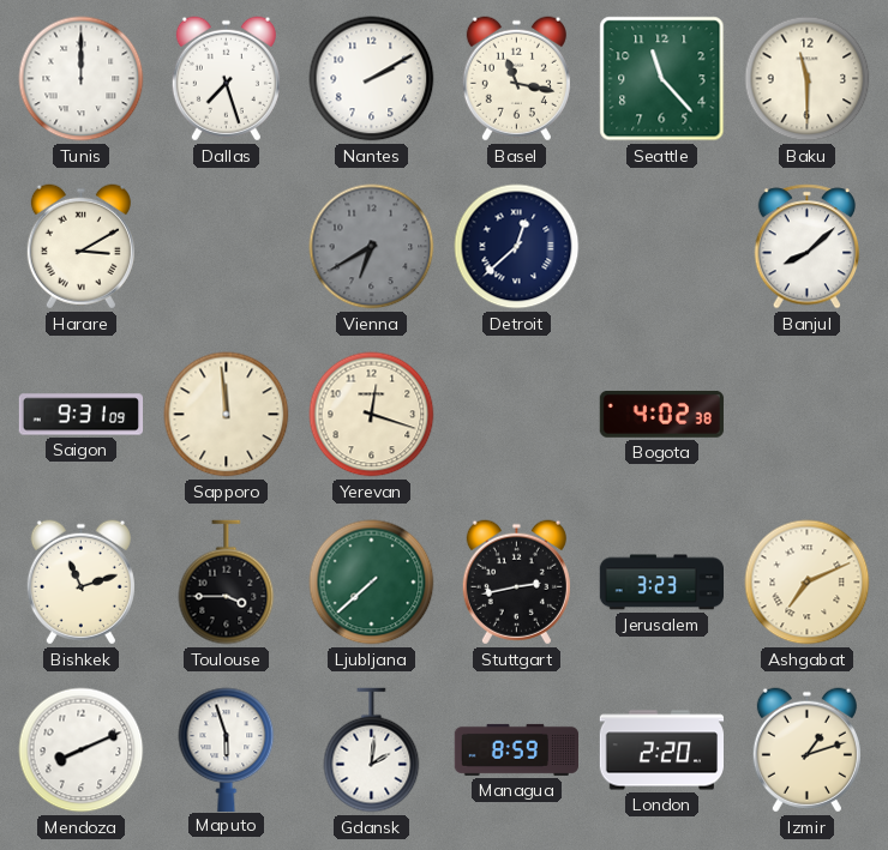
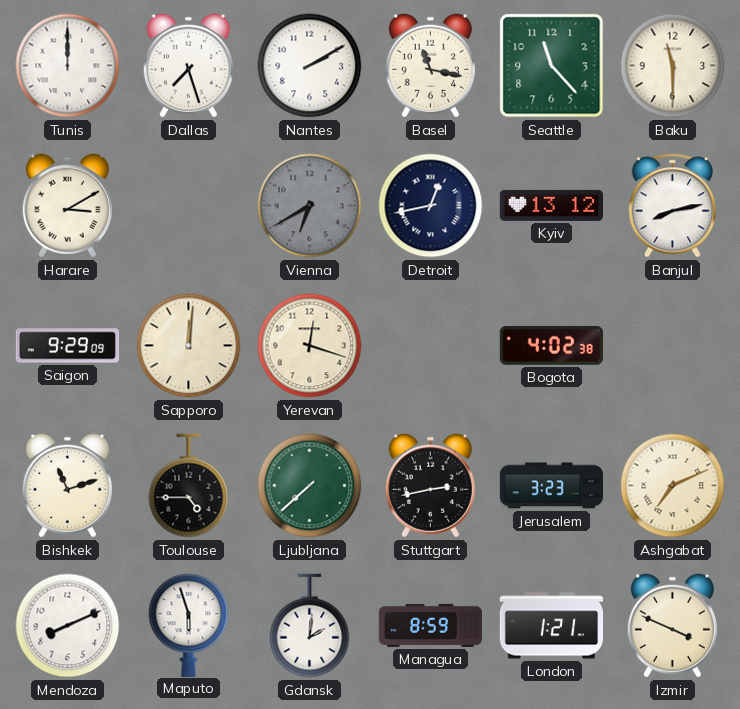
Detroit: 12:38 -> 12:43 (431, 206)
Kyiv: none -> 13:12 (551, 205)
Banjul: 8:08 -> 8:13 (673, 206)
Saigon: 9:31 -> 9:29 (68, 346)
Sapporo: 11:59 -> 12:01 (189, 346)
Toulouse: 3:45 -> 4:45 (189, 486)
London: 2:20 -> 1:21 (551, 626)
Izmir: 1:12 -> 3:49 (672, 626)
